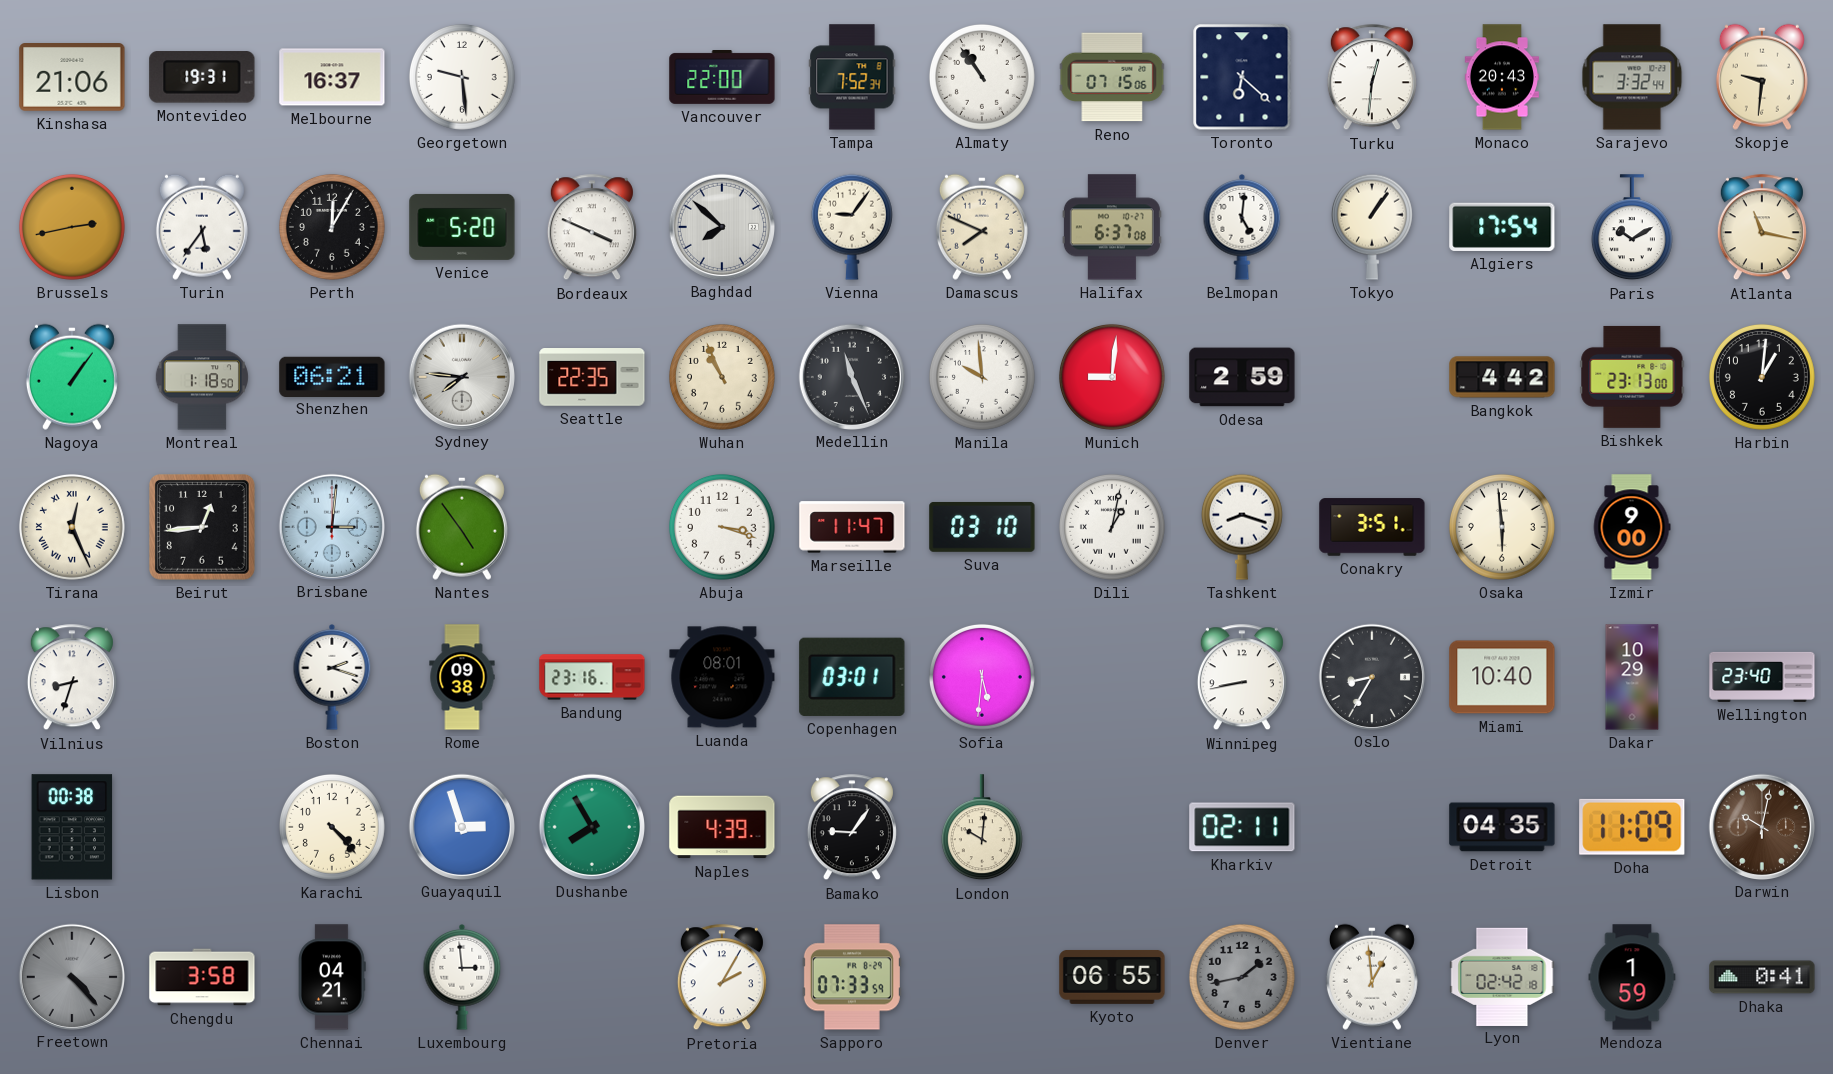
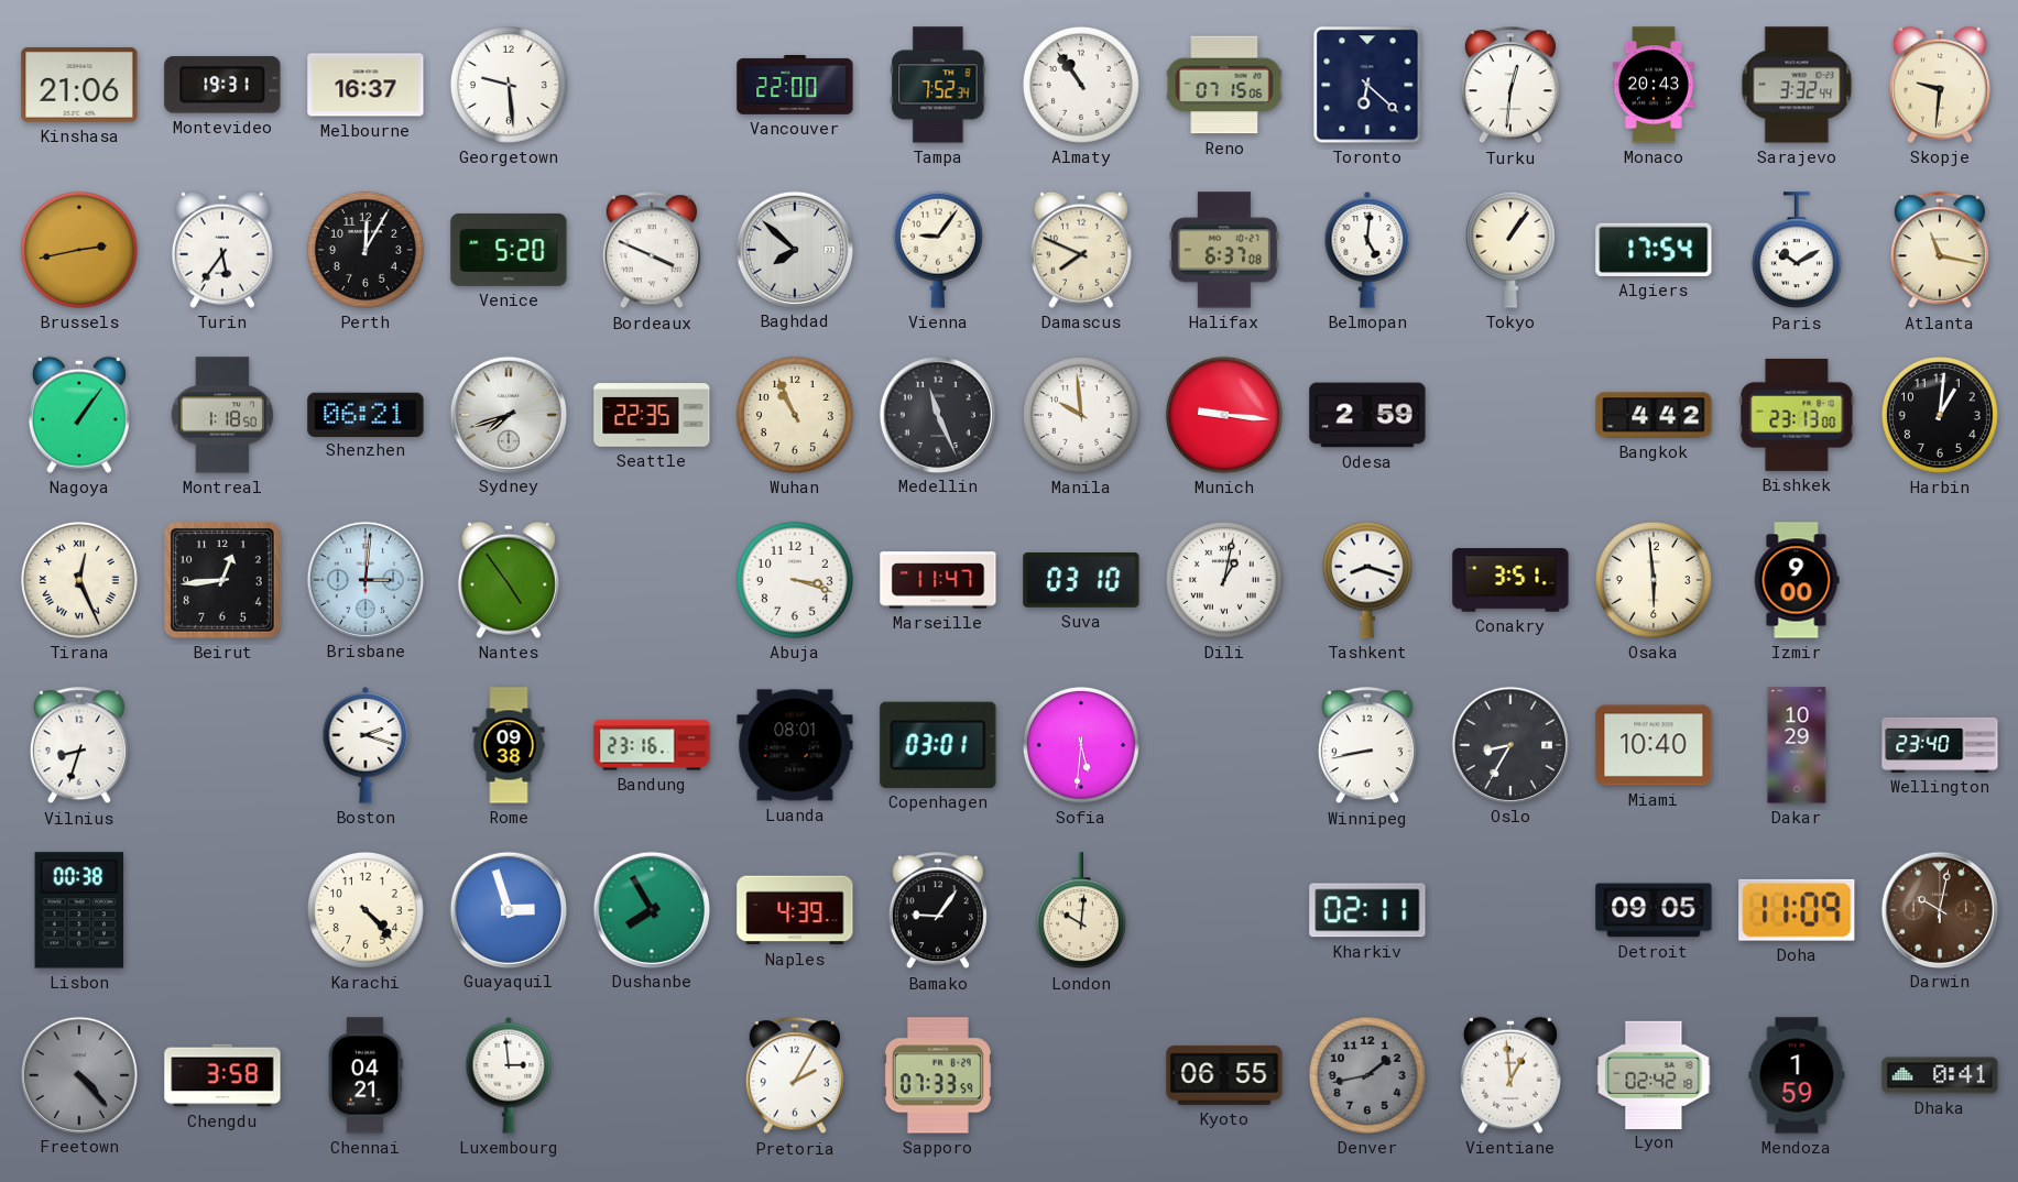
Sydney: 7:46 -> 7:42 (508, 414)
Munich: 9:01 -> 9:16 (1224, 415)
Detroit: 04:35 -> 09:05 (1654, 910)
